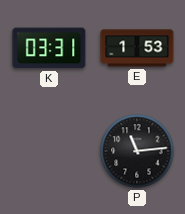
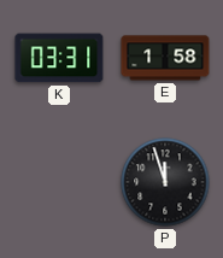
E: 1:53 -> 1:58 (165, 58)
P: 11:14 -> 11:57 (165, 182)
